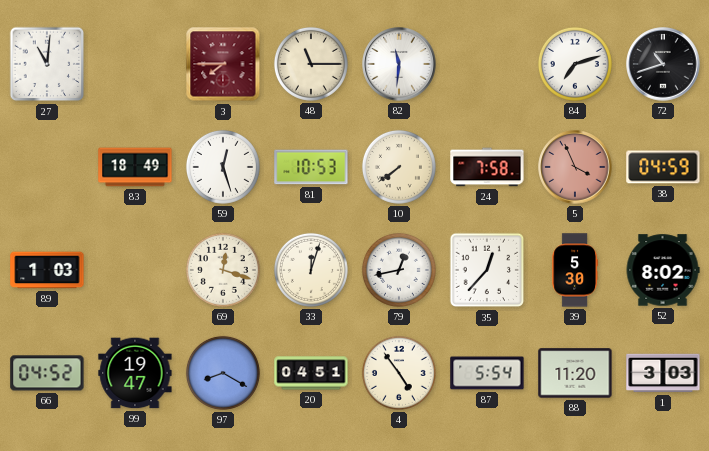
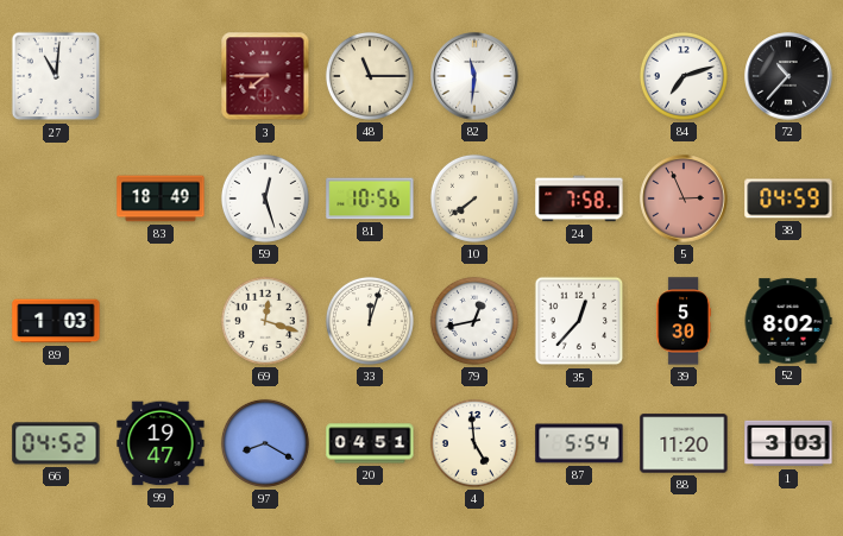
72: 10:42 -> 10:37 (788, 76)
81: 10:53 -> 10:56 (370, 198)
5: 3:56 -> 2:56 (684, 198)
4: 4:54 -> 4:59 (474, 443)
